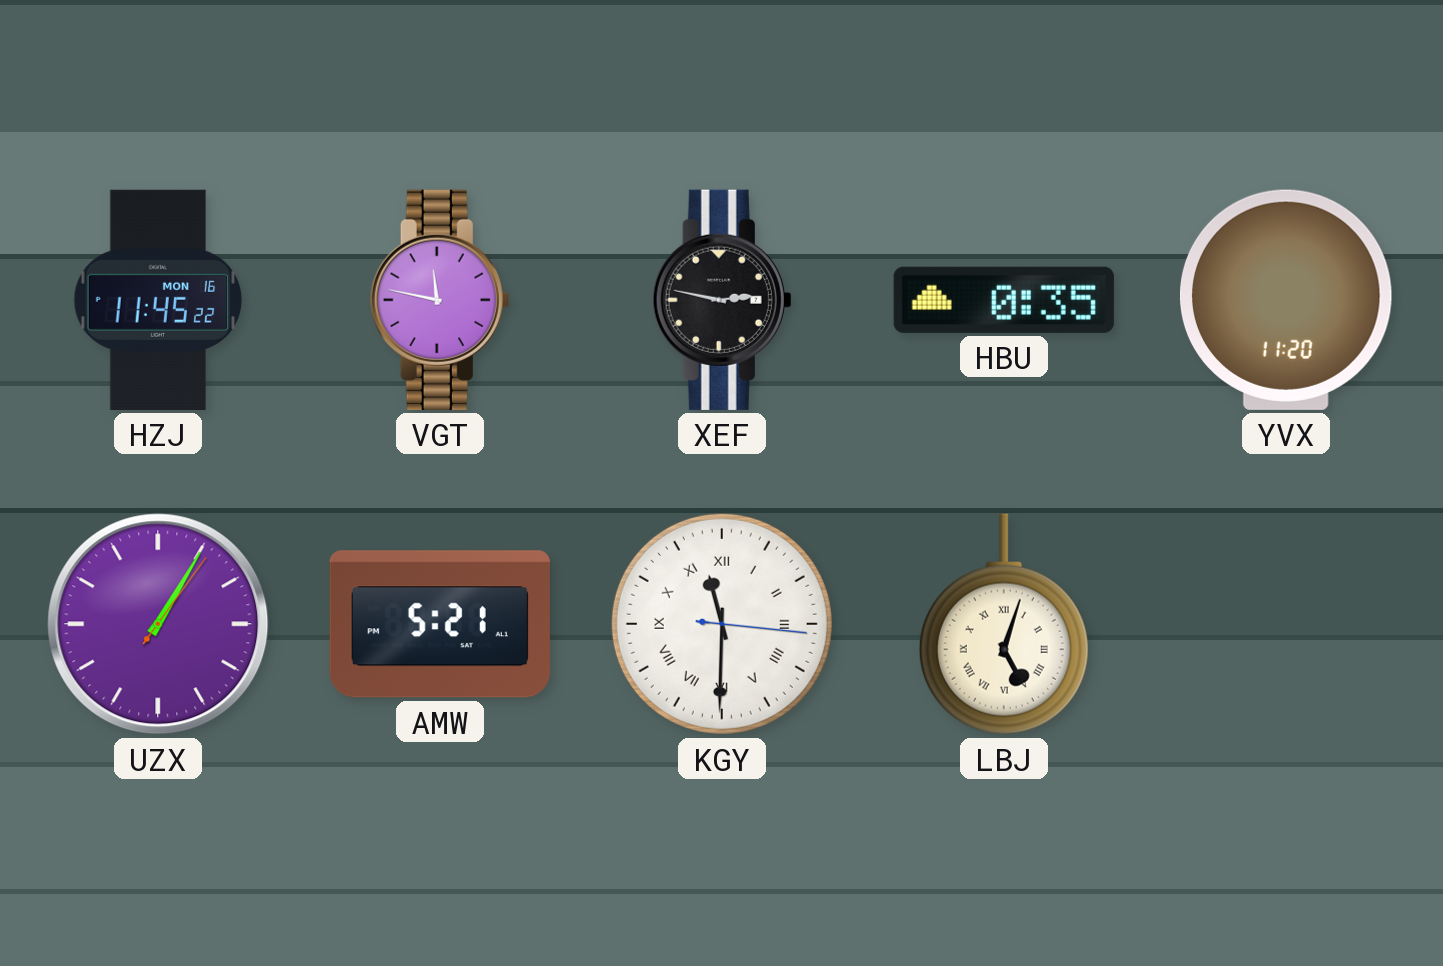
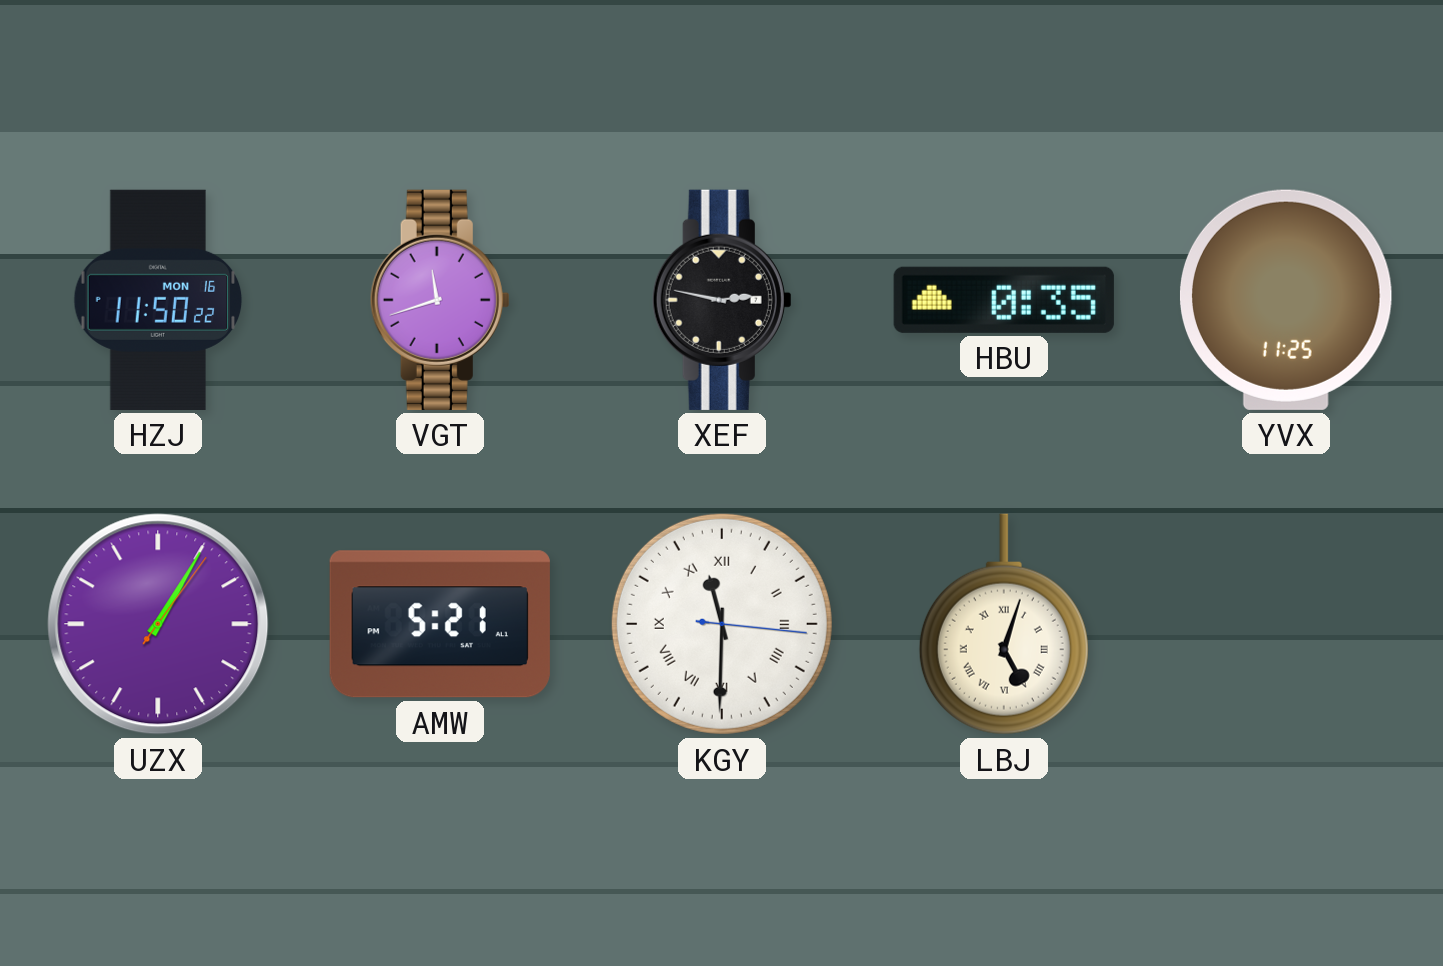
HZJ: 11:45 -> 11:50 (158, 300)
VGT: 11:47 -> 11:42 (440, 300)
YVX: 11:20 -> 11:25 (1286, 300)
